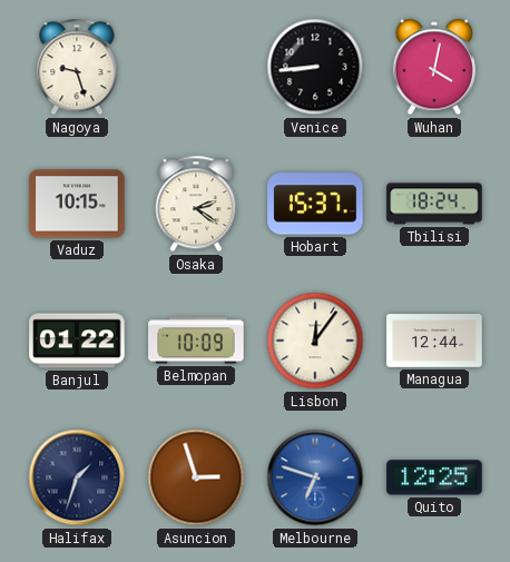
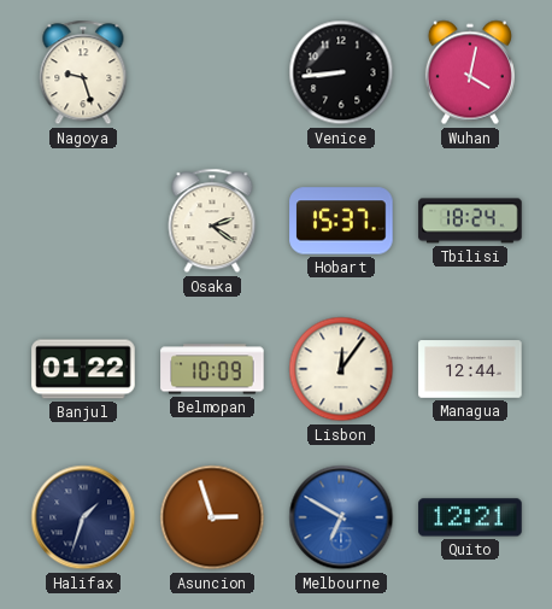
Vaduz: 10:15 -> none (77, 204)
Melbourne: 6:48 -> 6:50 (341, 517)
Quito: 12:25 -> 12:21 (470, 517)
